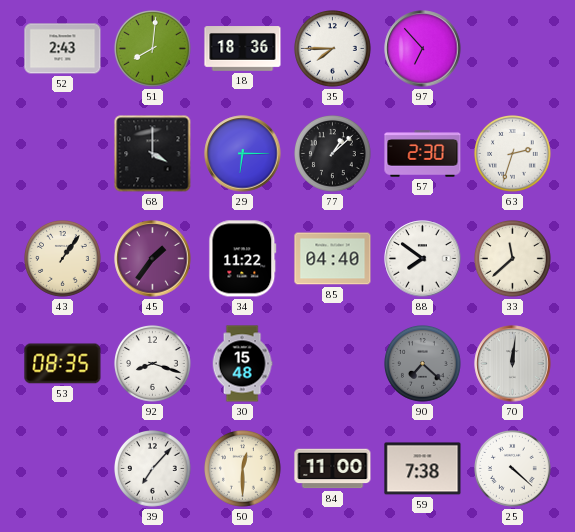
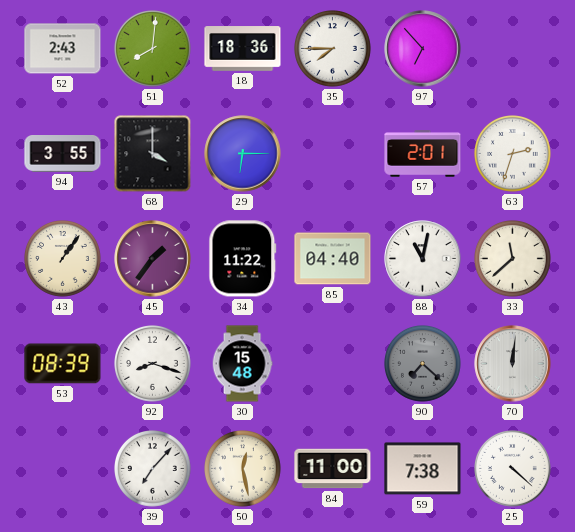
94: none -> 3:55 (63, 154)
77: 1:08 -> none (333, 154)
57: 2:30 -> 2:01 (423, 154)
88: 7:51 -> 11:02 (423, 259)
53: 08:35 -> 08:39 (63, 364)
50: 12:30 -> 12:28 (243, 469)
